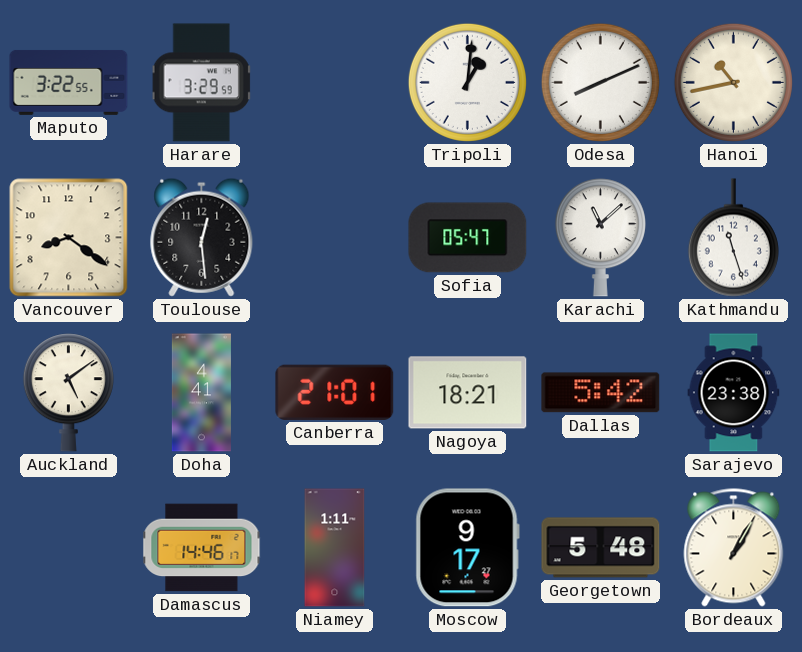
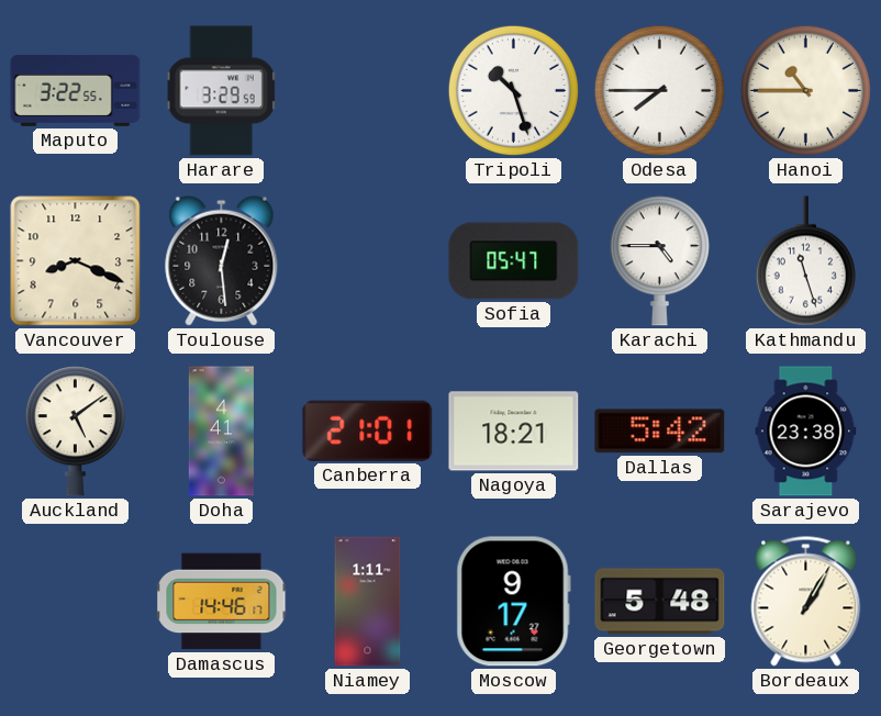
Tripoli: 1:01 -> 10:27 (513, 90)
Odesa: 8:11 -> 7:45 (659, 90)
Hanoi: 10:43 -> 10:45 (805, 90)
Vancouver: 8:21 -> 8:19 (76, 261)
Karachi: 11:08 -> 4:45 (659, 261)
